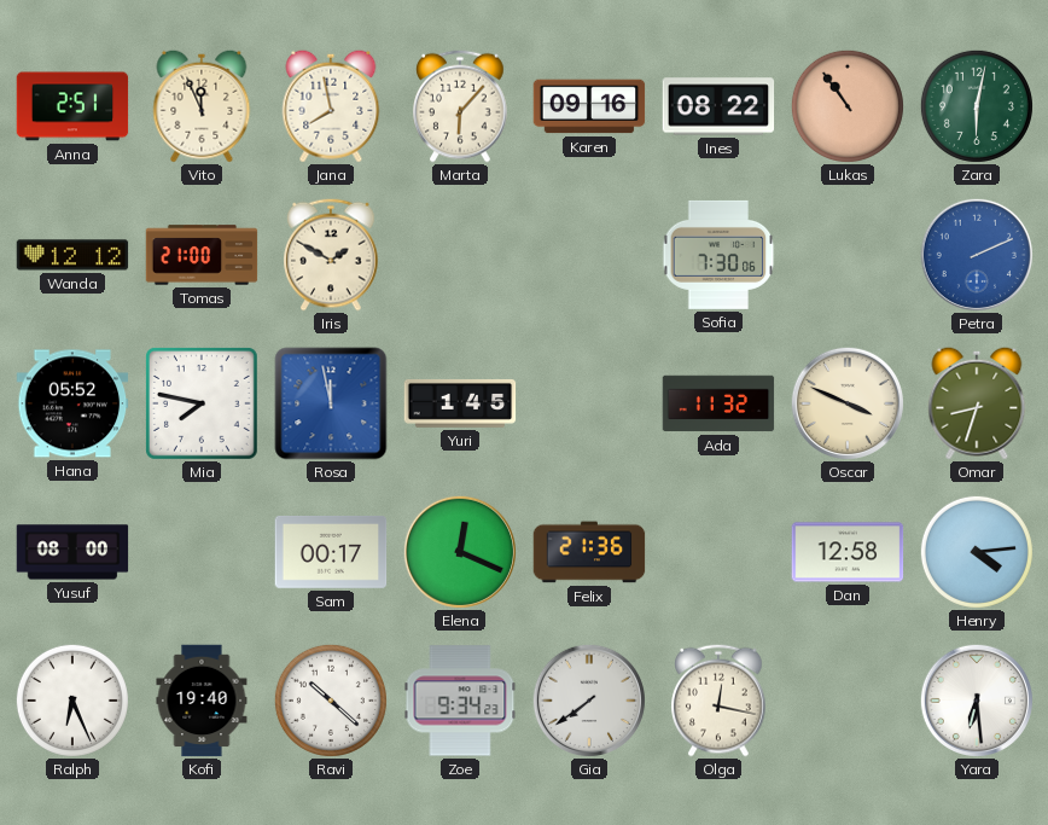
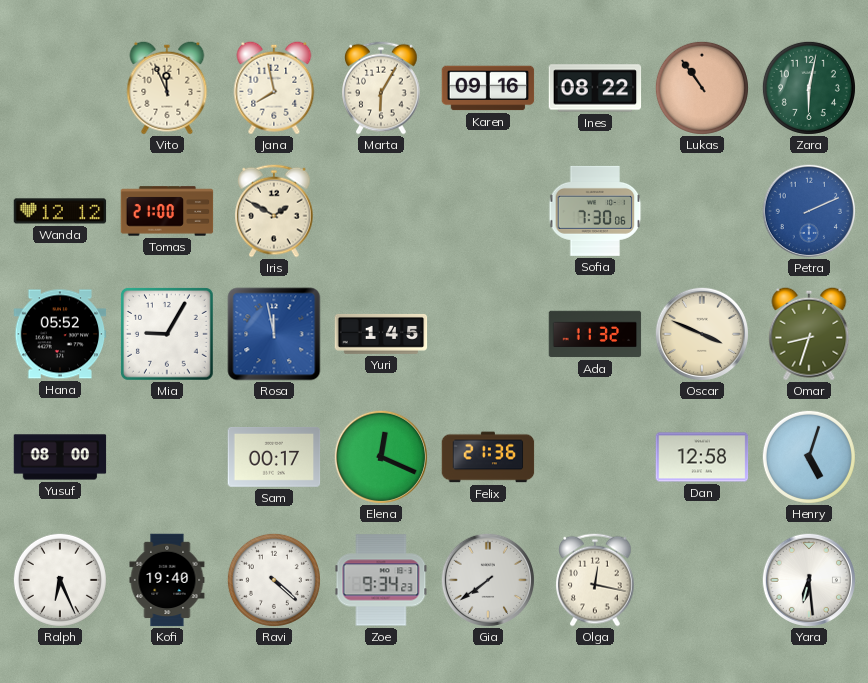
Anna: 2:51 -> none (72, 106)
Marta: 6:07 -> 6:05 (381, 88)
Mia: 7:47 -> 9:05 (167, 334)
Henry: 4:14 -> 5:03 (809, 457)
Ravi: 10:22 -> 4:22 (274, 580)
